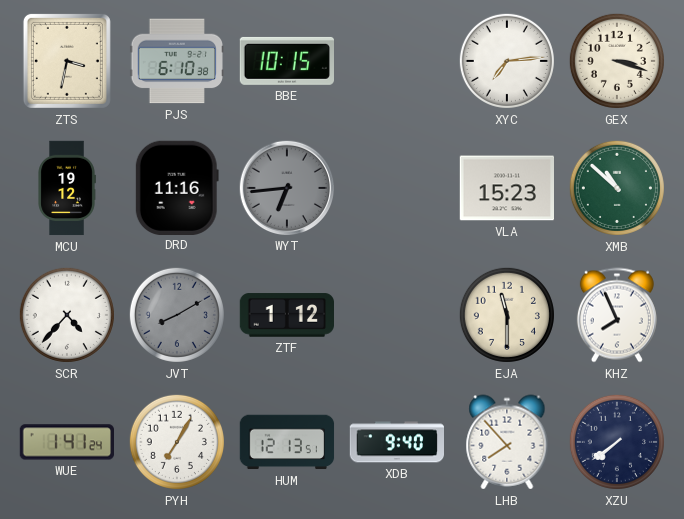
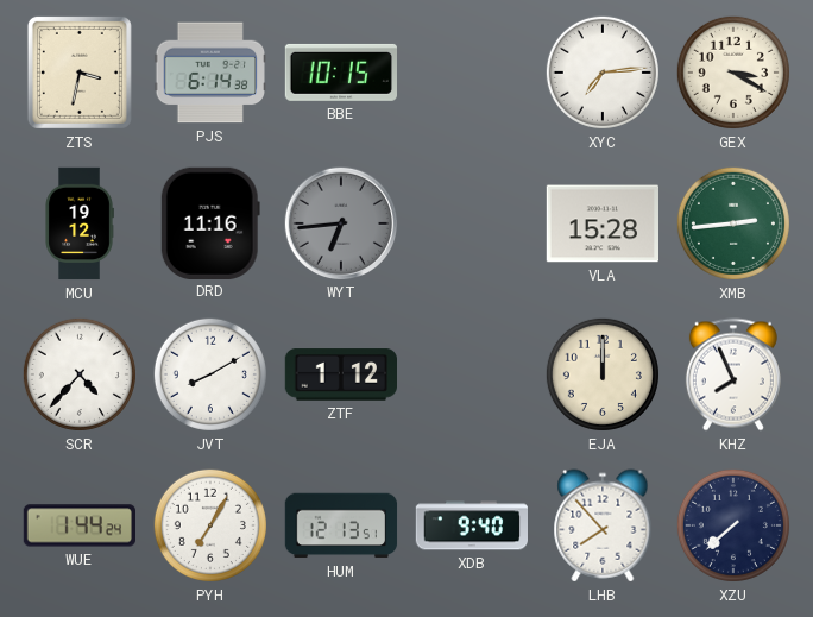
PJS: 6:10 -> 6:14 (209, 73)
GEX: 3:18 -> 3:20 (733, 73)
VLA: 15:23 -> 15:28 (601, 223)
XMB: 10:52 -> 2:44 (733, 223)
JVT dial: grey -> white (210, 374)
EJA: 11:30 -> 12:00 (603, 374)
WUE: 1:41 -> 1:44 (78, 525)
XZU: 7:39 -> 7:38 (733, 525)
